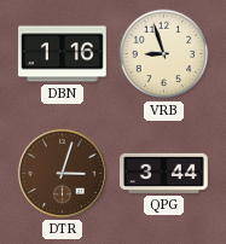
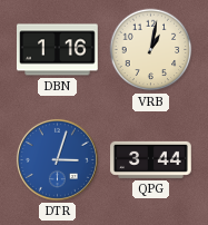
VRB: 8:57 -> 1:02 (151, 50)
DTR dial: brown -> blue (57, 159)
